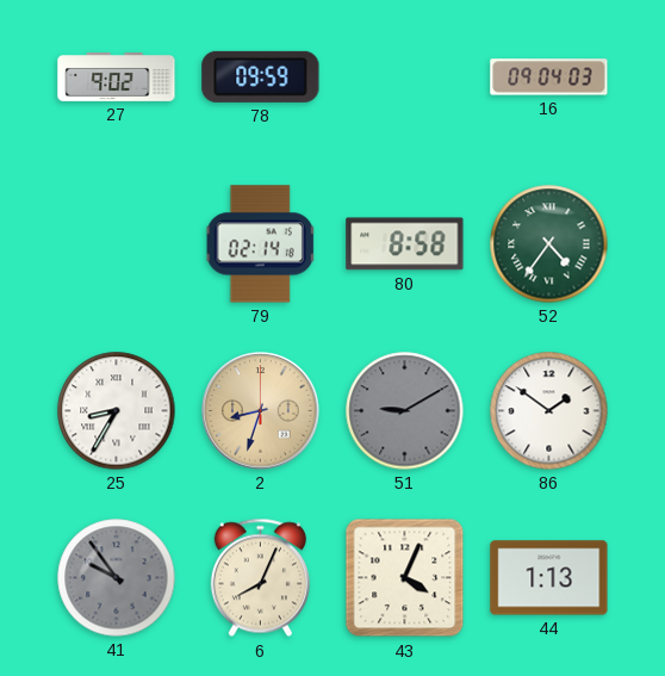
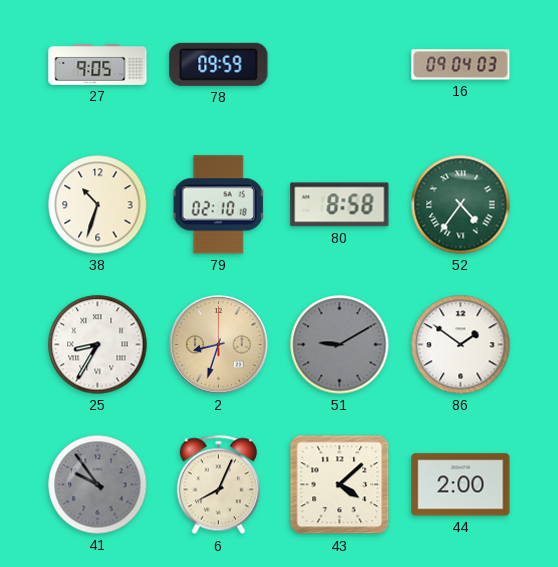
27: 9:02 -> 9:05 (98, 65)
38: none -> 10:33 (98, 205)
79: 02:14 -> 02:10 (218, 205)
43: 4:04 -> 4:08 (340, 485)
44: 1:13 -> 2:00 (461, 485)
